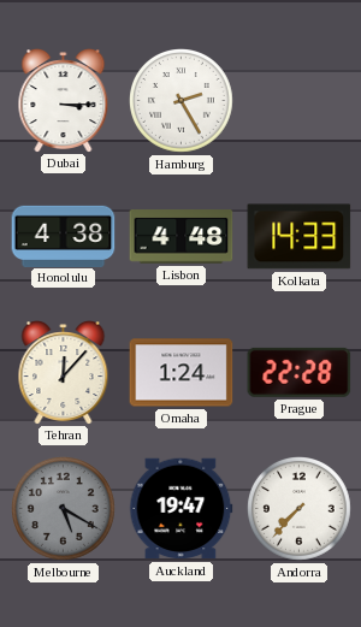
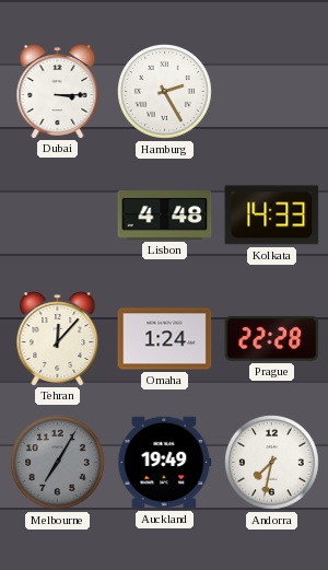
Honolulu: 4:38 -> none (64, 236)
Melbourne: 5:20 -> 7:05 (58, 463)
Auckland: 19:47 -> 19:49 (165, 463)
Andorra: 7:37 -> 7:32 (272, 463)
